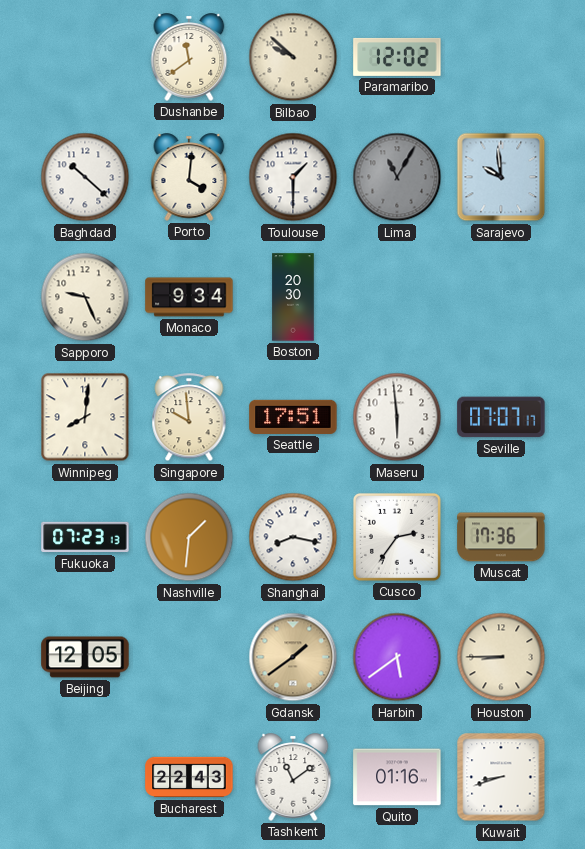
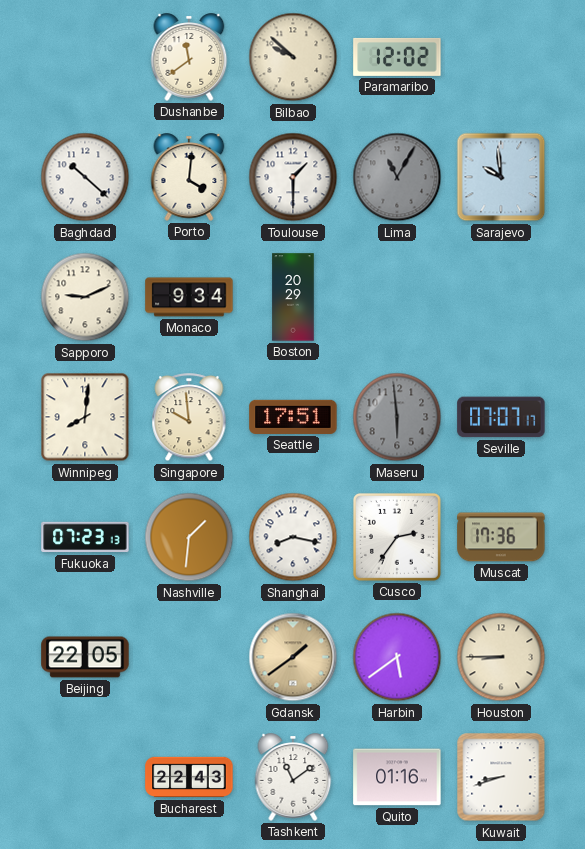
Sapporo: 9:26 -> 9:11 (85, 297)
Boston: 20:30 -> 20:29 (293, 297)
Maseru dial: white -> grey (397, 417)
Beijing: 12:05 -> 22:05 (85, 657)
